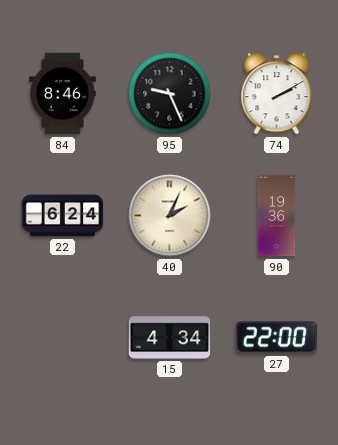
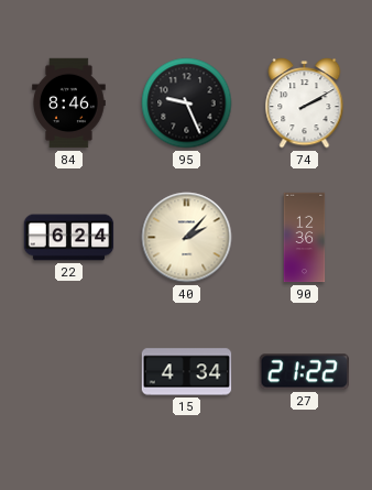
40: 2:04 -> 2:07 (187, 238)
90: 19:36 -> 12:36 (305, 238)
27: 22:00 -> 21:22 (304, 372)
